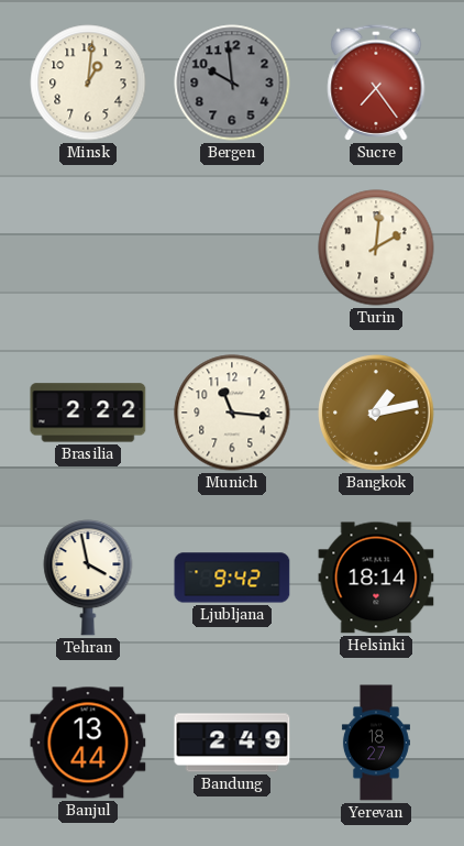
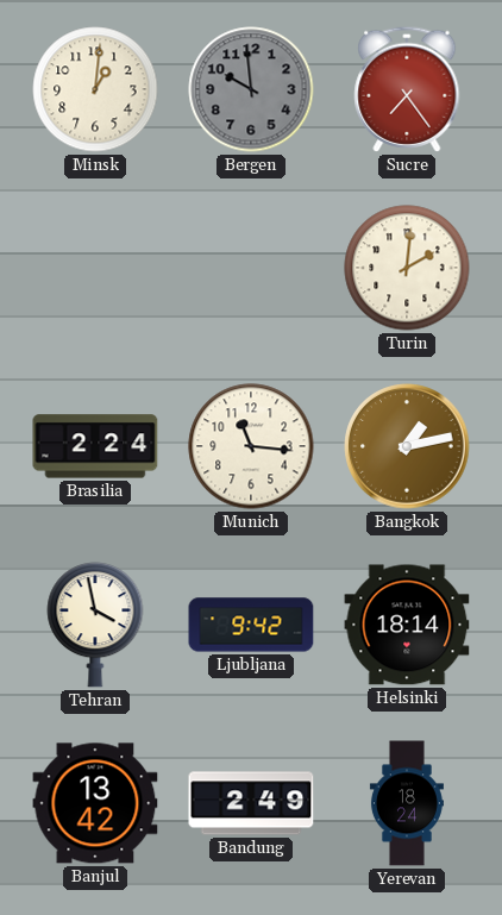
Brasilia: 2:22 -> 2:24 (95, 446)
Banjul: 13:44 -> 13:42 (95, 803)
Yerevan: 18:27 -> 18:24 (407, 803)
